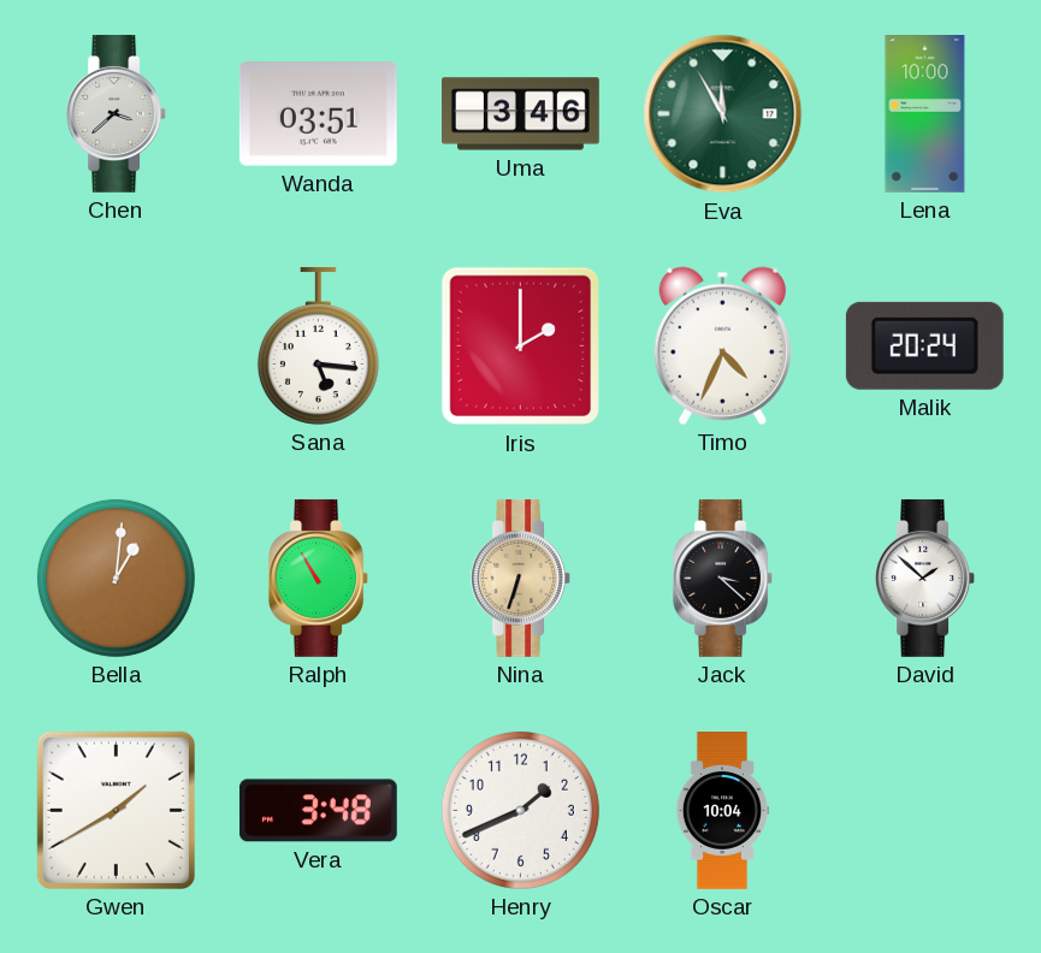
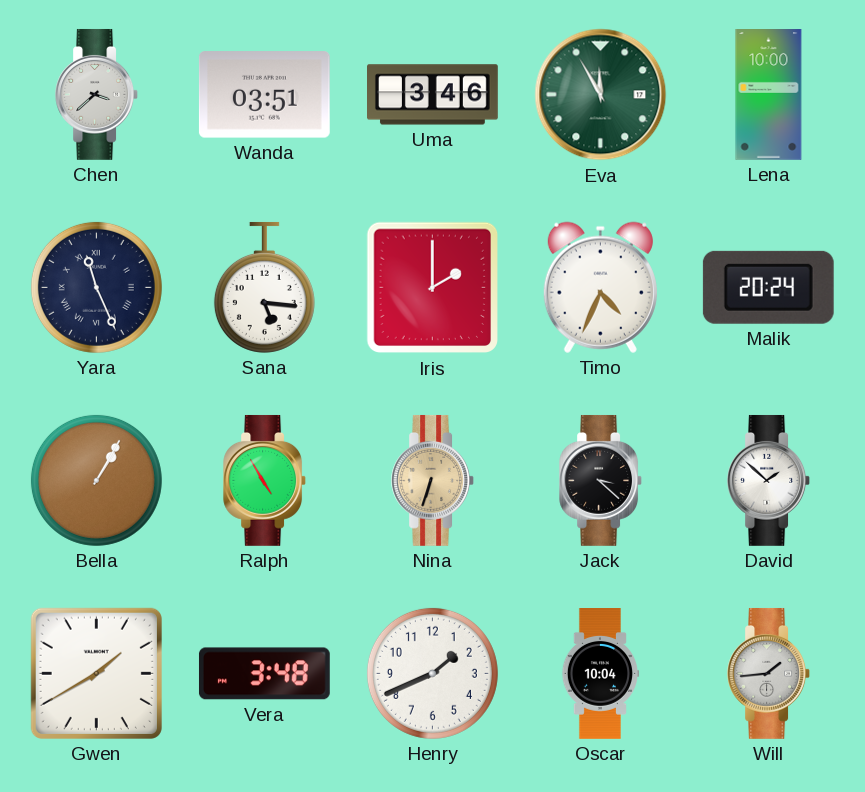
Yara: none -> 11:26 (96, 287)
Bella: 1:01 -> 1:05 (96, 480)
Ralph: 10:55 -> 4:55 (264, 480)
Will: none -> 1:44 (768, 673)
